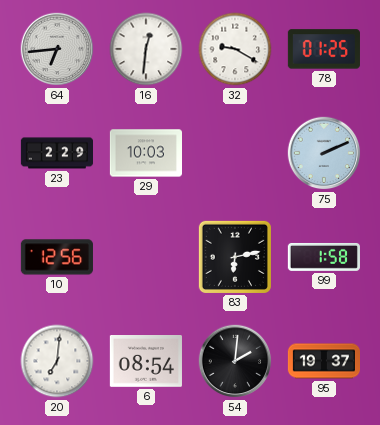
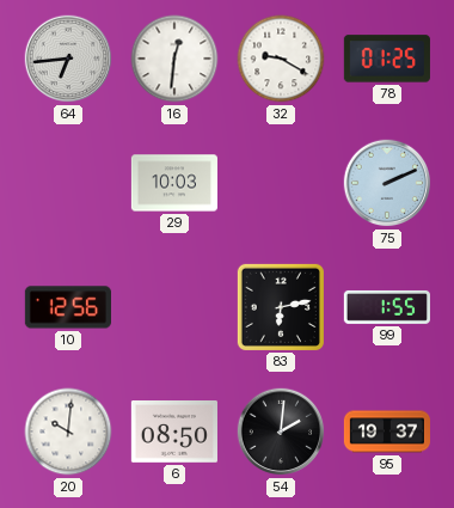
23: 2:29 -> none (56, 153)
99: 1:58 -> 1:55 (387, 307)
20: 7:01 -> 10:01 (68, 432)
6: 08:54 -> 08:50 (174, 433)
